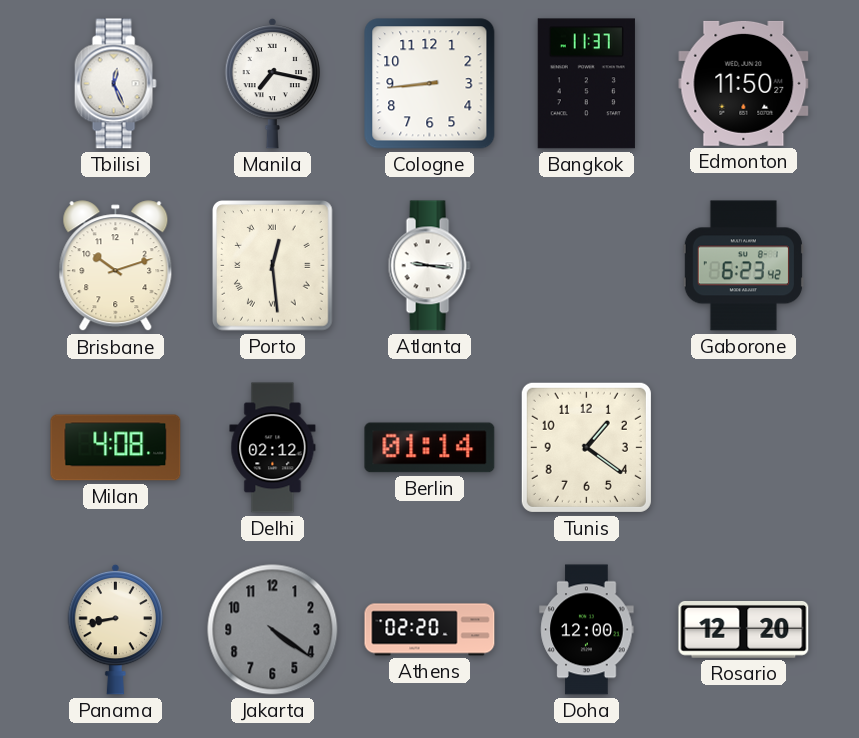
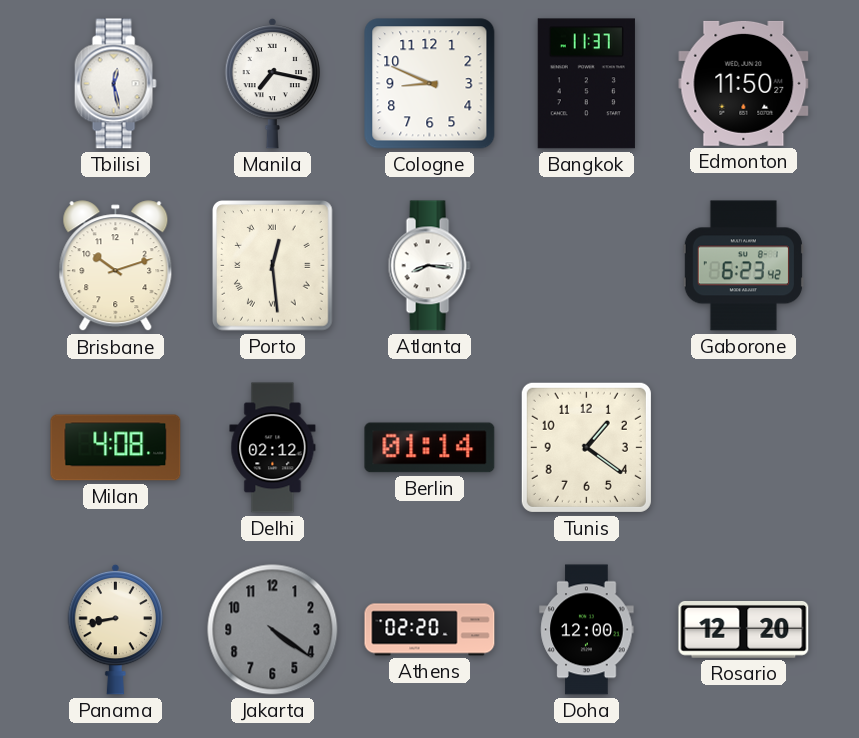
Tbilisi: 12:26 -> 12:28 (115, 84)
Cologne: 8:44 -> 8:49 (430, 84)
Atlanta: 9:16 -> 8:16 (429, 266)
